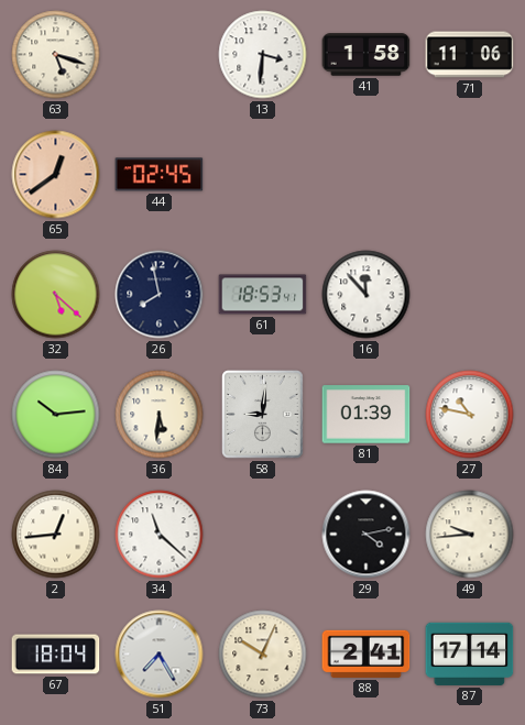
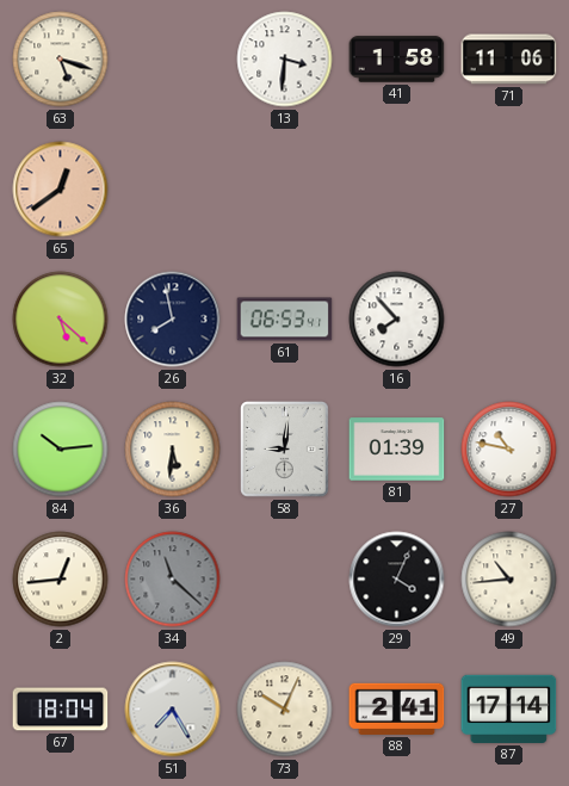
44: 02:45 -> none (160, 175)
61: 18:53 -> 06:53 (285, 320)
16: 11:53 -> 7:53 (397, 320)
34 dial: white -> grey (173, 580)
29: 4:13 -> 4:04 (397, 580)
49: 9:44 -> 10:44 (509, 580)
